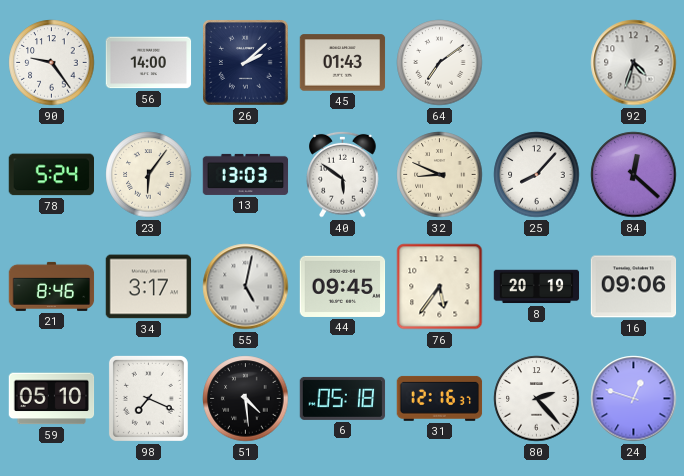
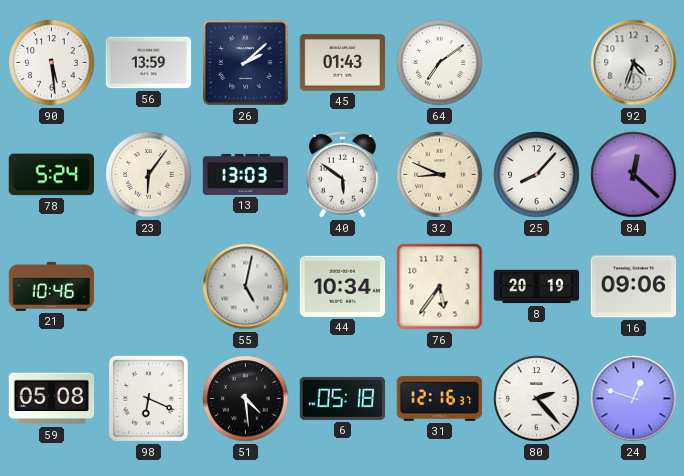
90: 9:24 -> 5:29 (52, 63)
56: 14:00 -> 13:59 (149, 63)
21: 8:46 -> 10:46 (52, 286)
34: 3:17 -> none (149, 287)
44: 09:45 -> 10:34 (343, 286)
59: 05:10 -> 05:08 (52, 399)
98: 7:19 -> 6:19 (148, 398)
